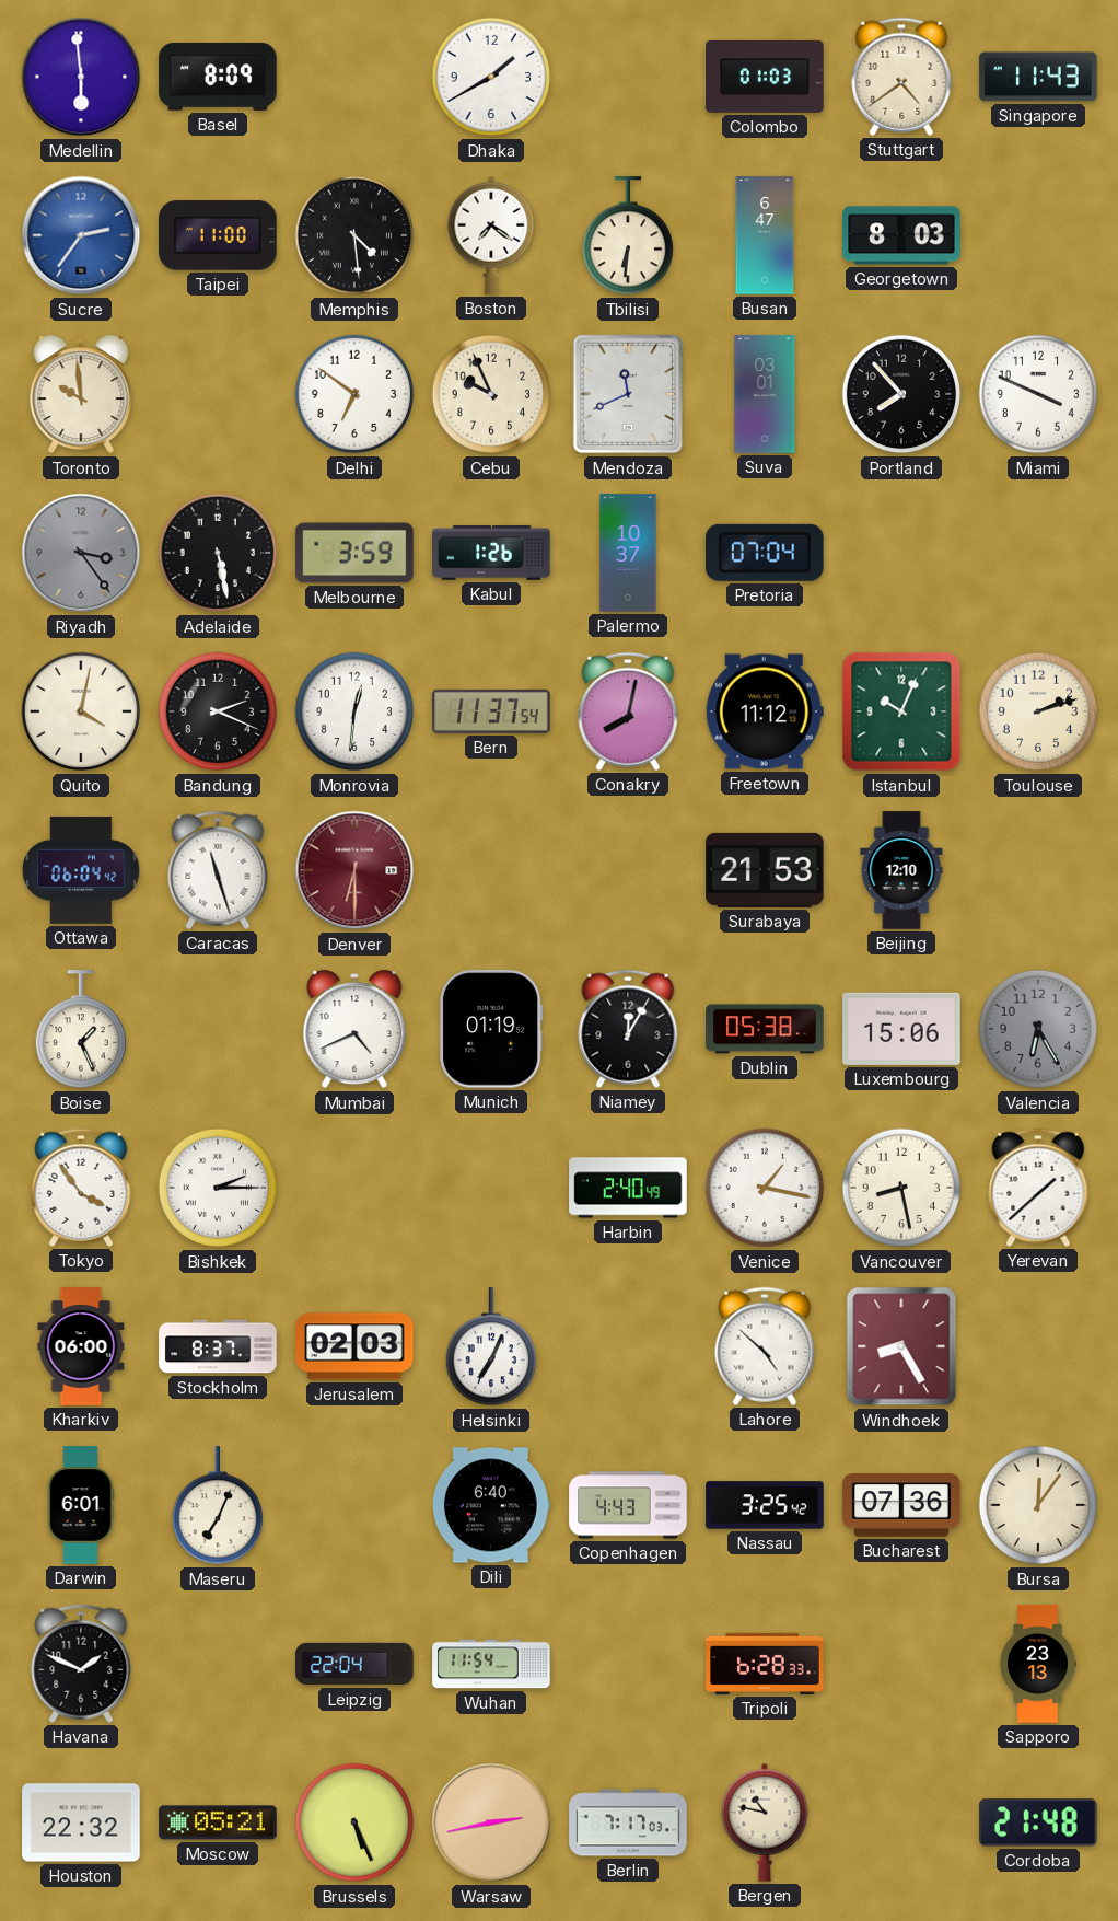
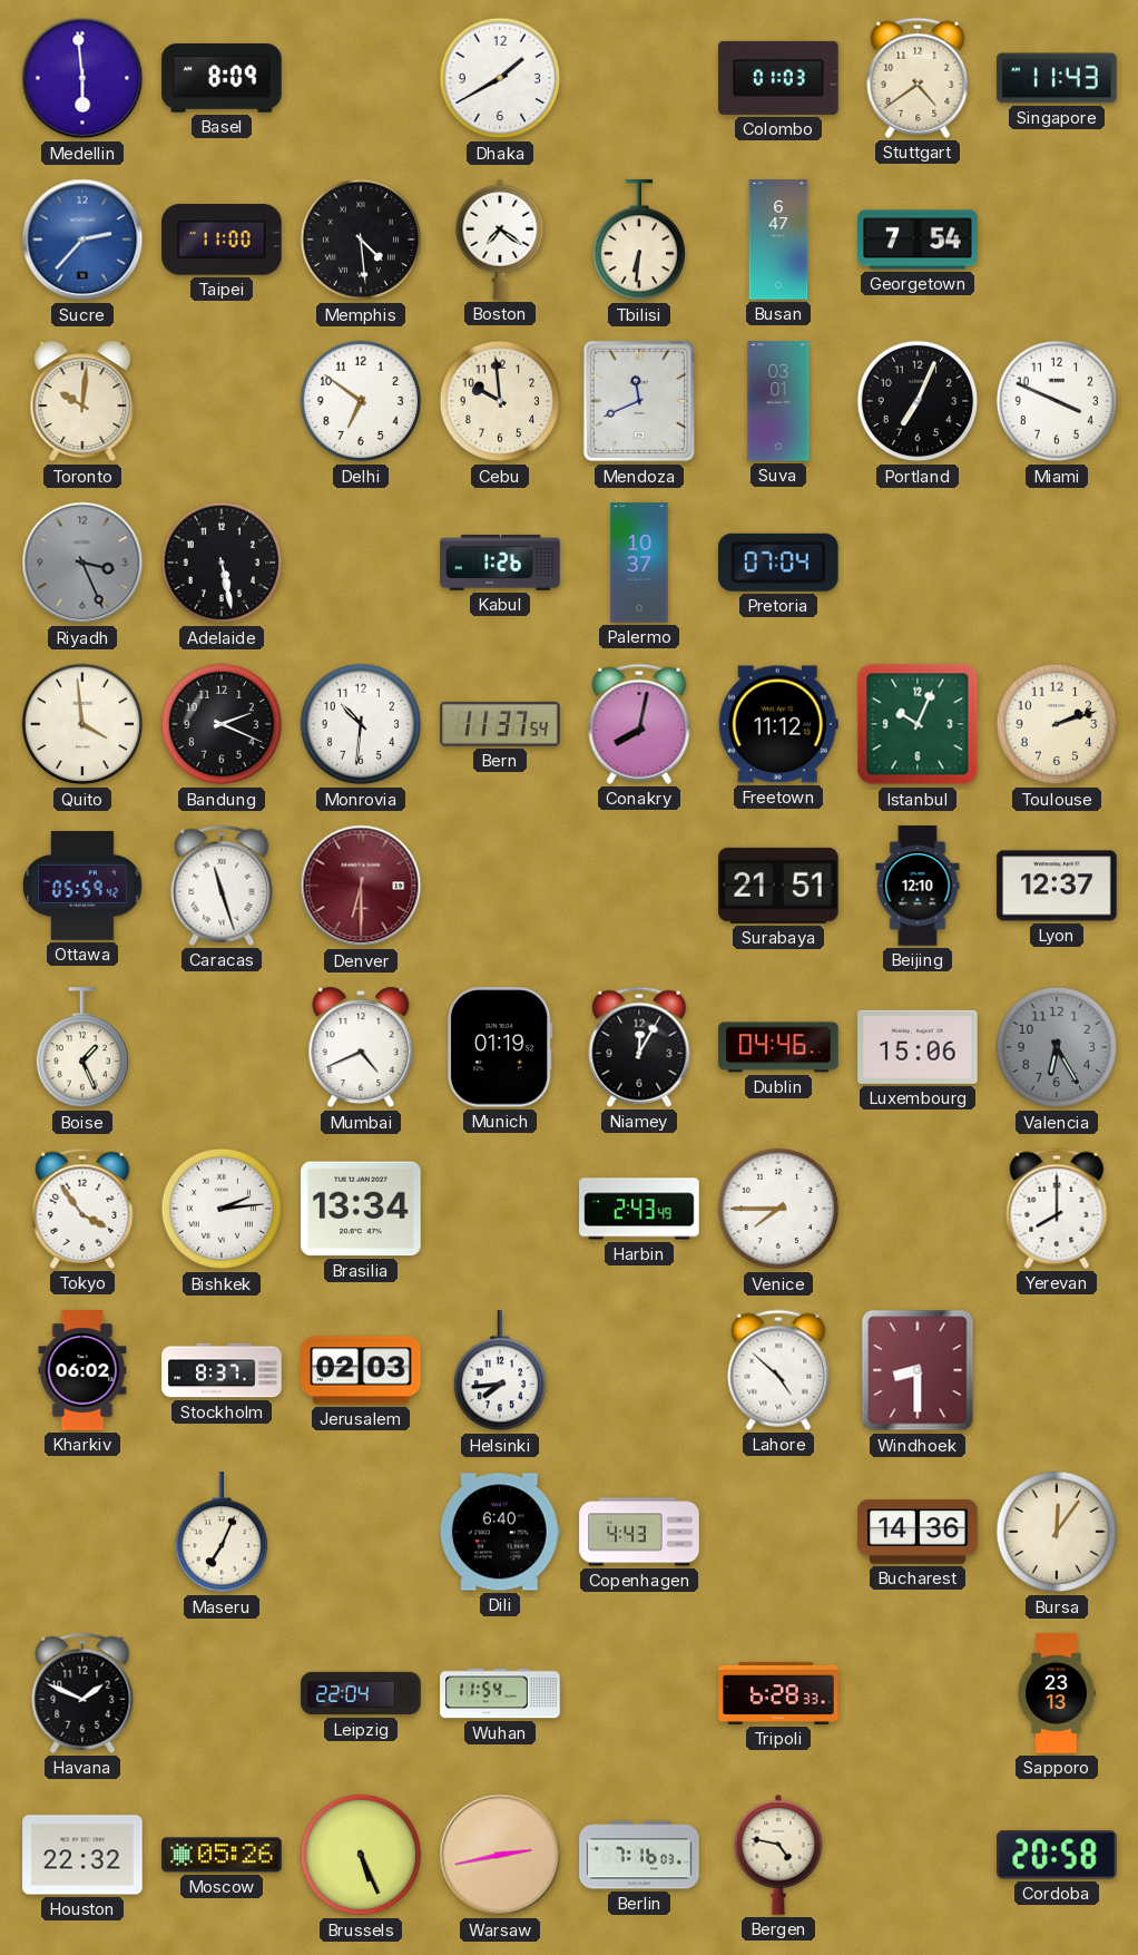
Sucre: 2:36 -> 2:37 (82, 240)
Georgetown: 8:03 -> 7:54 (918, 240)
Toronto: 9:59 -> 10:01 (82, 401)
Cebu: 9:56 -> 9:59 (500, 401)
Portland: 7:53 -> 7:04 (918, 401)
Riyadh: 3:24 -> 3:26 (82, 563)
Melbourne: 3:59 -> none (354, 553)
Quito: 4:02 -> 3:59 (82, 724)
Monrovia: 12:31 -> 10:31 (361, 724)
Ottawa: 06:04 -> 05:59 (84, 886)
Surabaya: 21:53 -> 21:51 (778, 886)
Lyon: none -> 12:37 (1057, 886)
Dublin: 05:38 -> 04:46 (778, 1047)
Bishkek: 2:15 -> 2:14 (222, 1209)
Brasilia: none -> 13:34 (361, 1209)
Harbin: 2:40 -> 2:43 (639, 1209)
Venice: 1:17 -> 7:45 (778, 1209)
Vancouver: 8:28 -> none (901, 1188)
Yerevan: 1:38 -> 8:00 (1057, 1209)
Kharkiv: 06:00 -> 06:02 (82, 1370)
Helsinki: 7:04 -> 7:44 (499, 1371)
Windhoek: 8:25 -> 8:30 (918, 1370)
Darwin: 6:01 -> none (81, 1505)
Nassau: 3:25 -> none (765, 1505)
Bucharest: 07:36 -> 14:36 (918, 1532)
Moscow: 05:21 -> 05:26 (222, 1855)
Berlin: 7:17 -> 7:16 (639, 1855)
Bergen: 10:47 -> 4:47 (778, 1855)
Cordoba: 21:48 -> 20:58 (1057, 1855)
